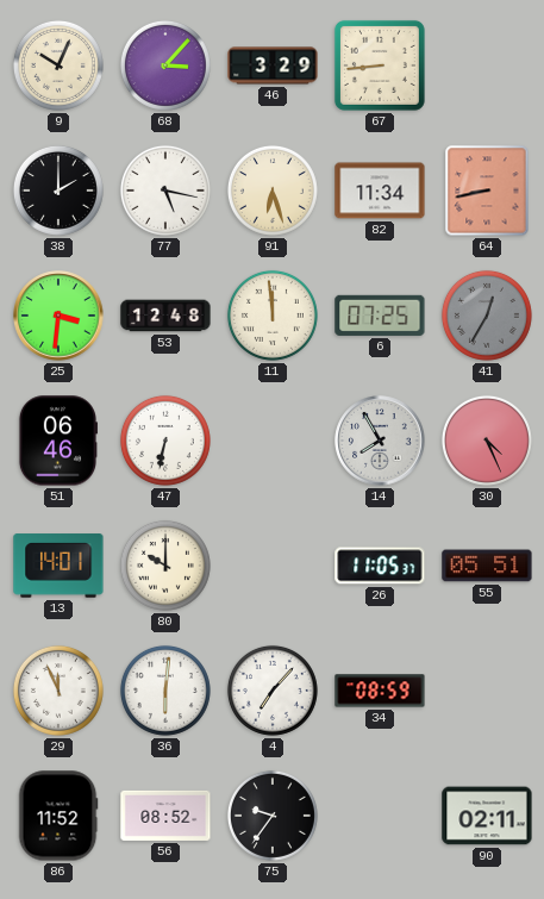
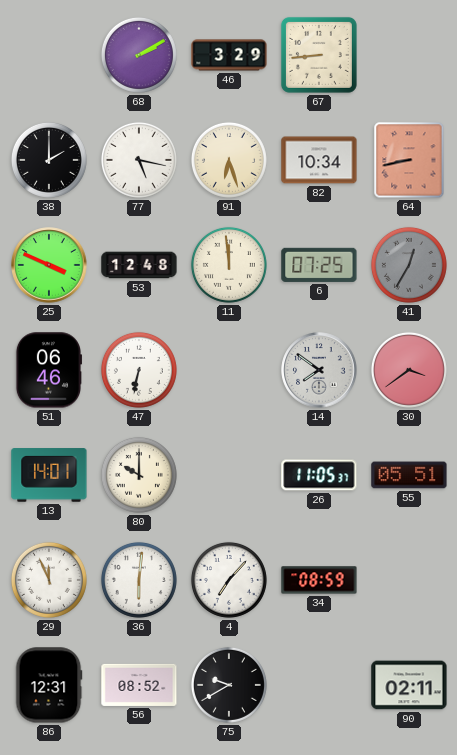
9: 10:04 -> none (58, 65)
68: 3:07 -> 2:10 (139, 55)
82: 11:34 -> 10:34 (319, 160)
25: 3:31 -> 3:49 (49, 265)
14: 7:55 -> 7:51 (319, 370)
30: 4:26 -> 3:39 (409, 370)
86: 11:52 -> 12:31 (49, 685)
75: 9:36 -> 9:40 (229, 685)
